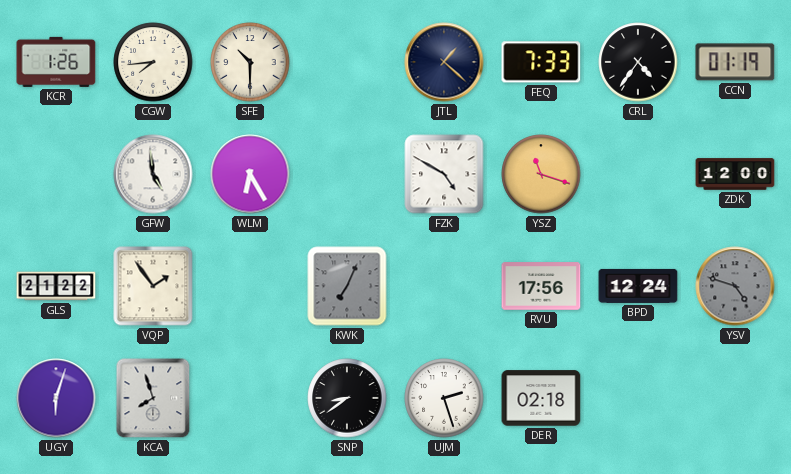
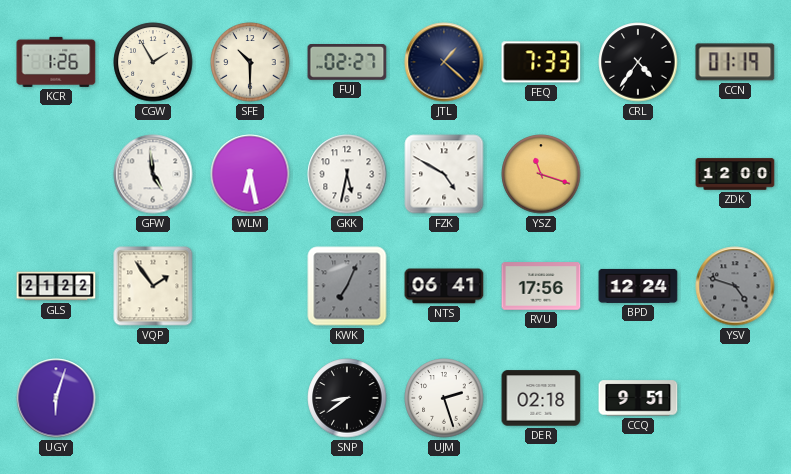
CGW: 7:44 -> 1:55 (153, 62)
FUJ: none -> 02:27 (347, 63)
WLM: 6:25 -> 6:28 (250, 174)
GKK: none -> 5:32 (347, 174)
NTS: none -> 06:41 (444, 286)
KCA: 7:57 -> none (153, 398)
CCQ: none -> 9:51 (638, 398)
